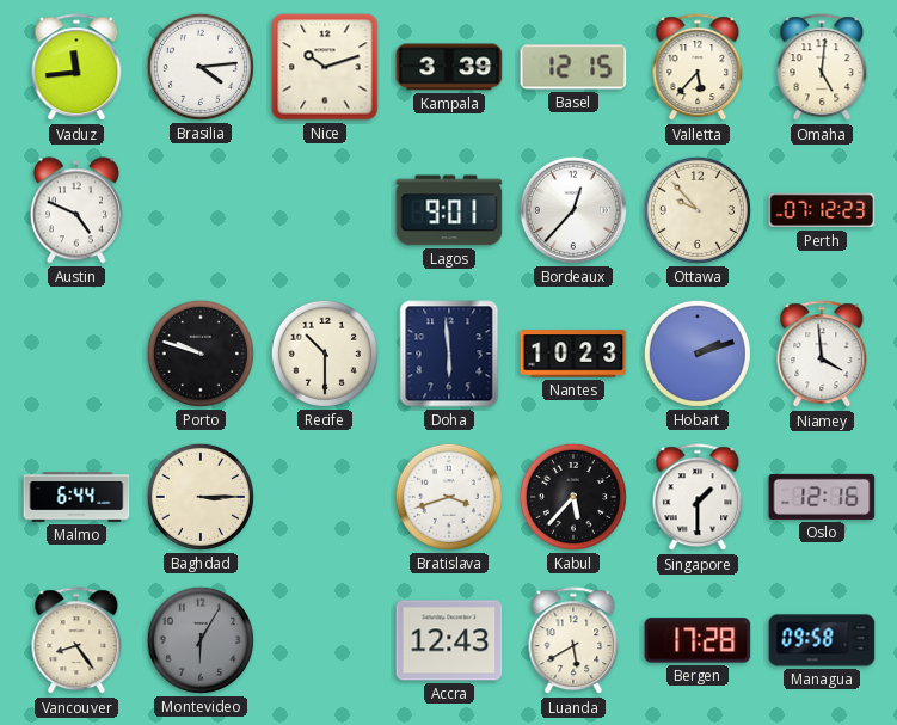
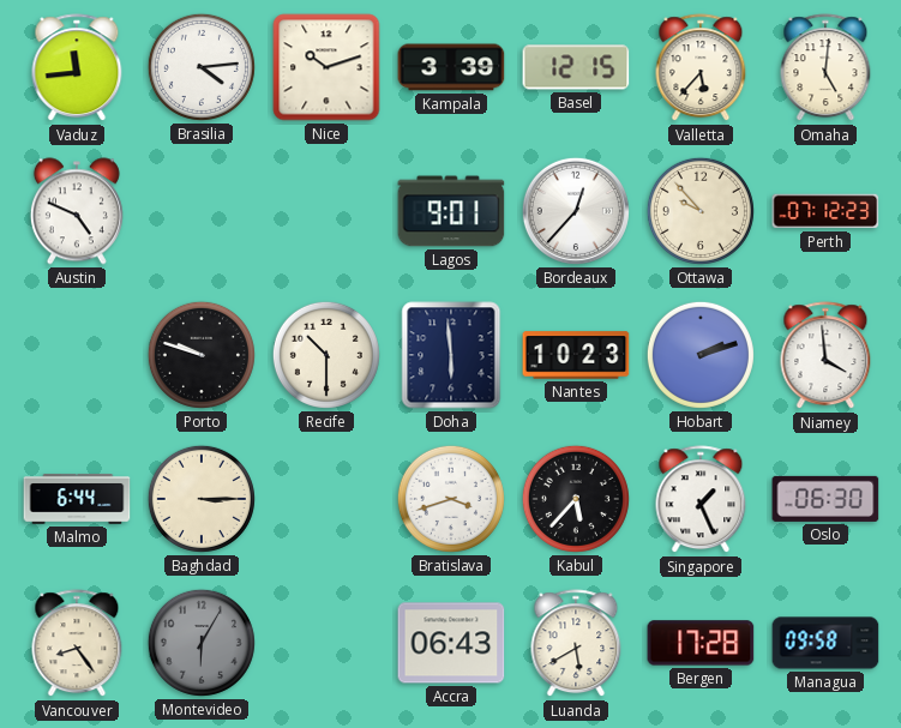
Singapore: 1:30 -> 1:26 (701, 500)
Oslo: 12:16 -> 06:30 (825, 499)
Accra: 12:43 -> 06:43 (451, 643)
